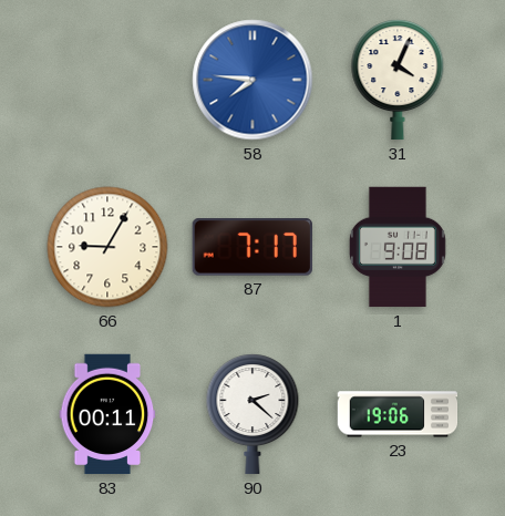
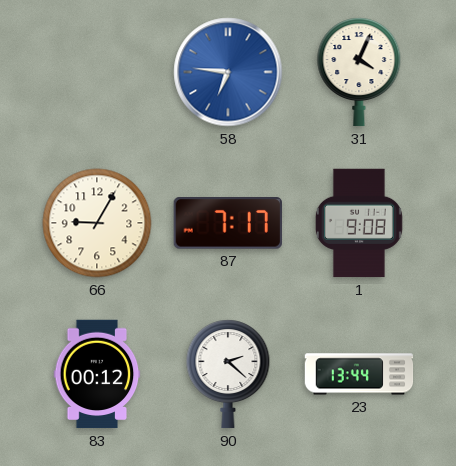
58: 7:46 -> 6:46 (228, 72)
83: 00:11 -> 00:12 (97, 374)
23: 19:06 -> 13:44 (359, 374)
